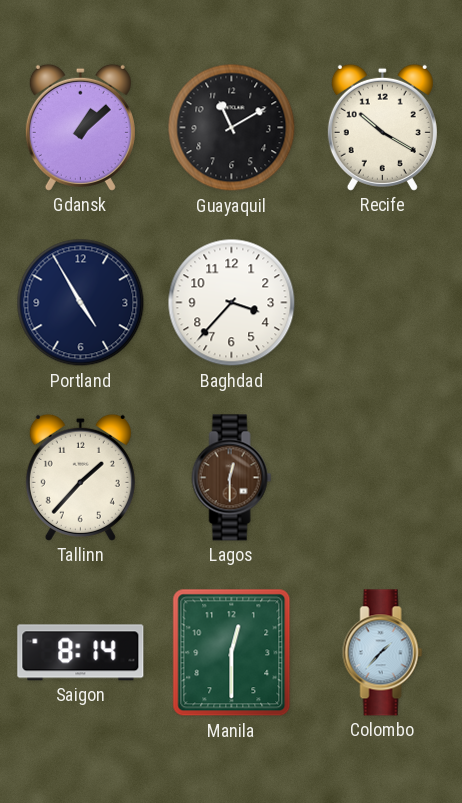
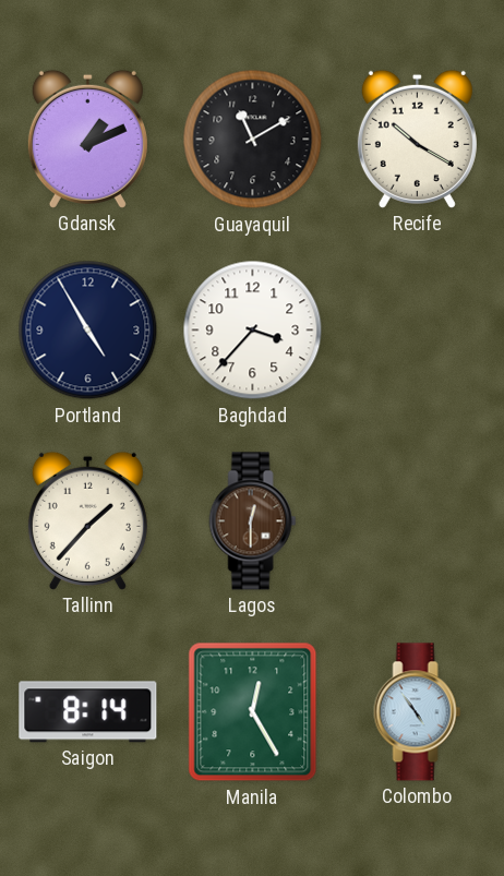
Gdansk: 1:08 -> 1:11 (87, 139)
Manila: 12:30 -> 12:25 (253, 712)
Colombo: 1:37 -> 4:54 (418, 712)
